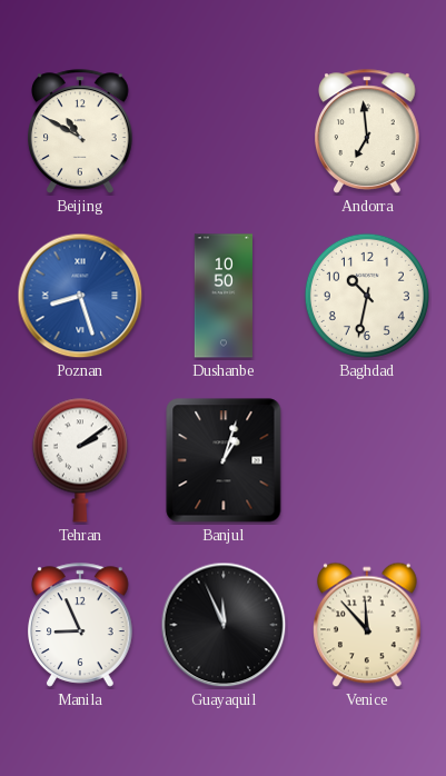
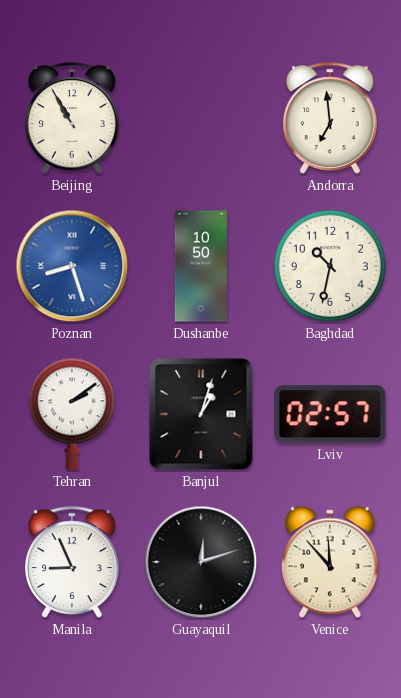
Beijing: 10:50 -> 10:55 (73, 118)
Lviv: none -> 02:57 (330, 414)
Guayaquil: 11:56 -> 12:12 (201, 562)
